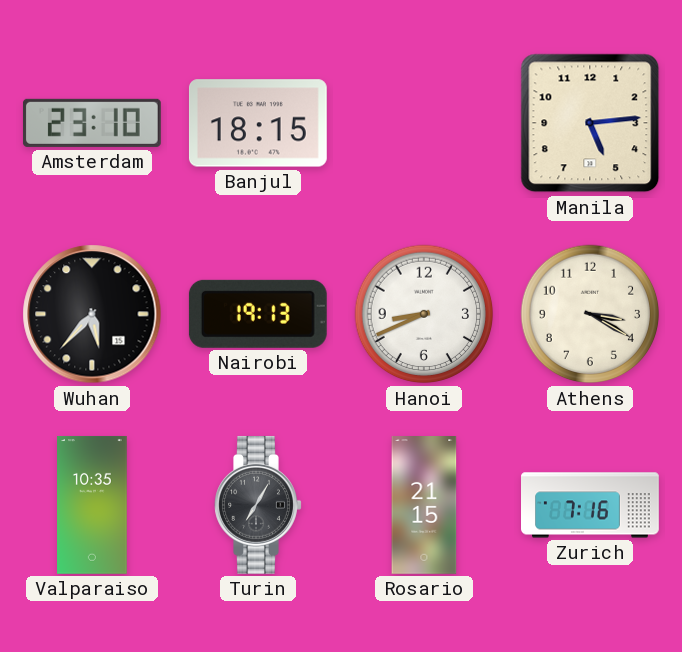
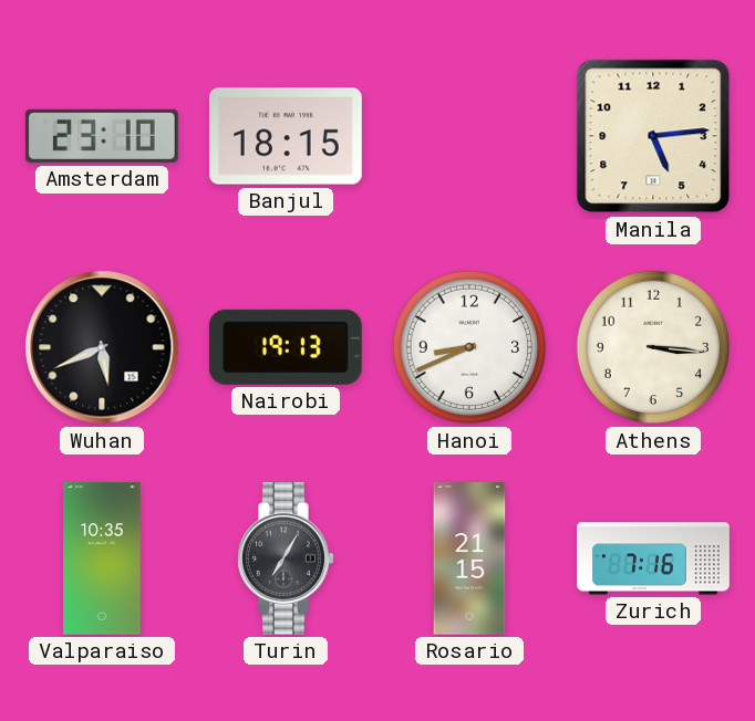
Wuhan: 5:37 -> 5:41 (102, 347)
Athens: 3:20 -> 3:16 (653, 347)
